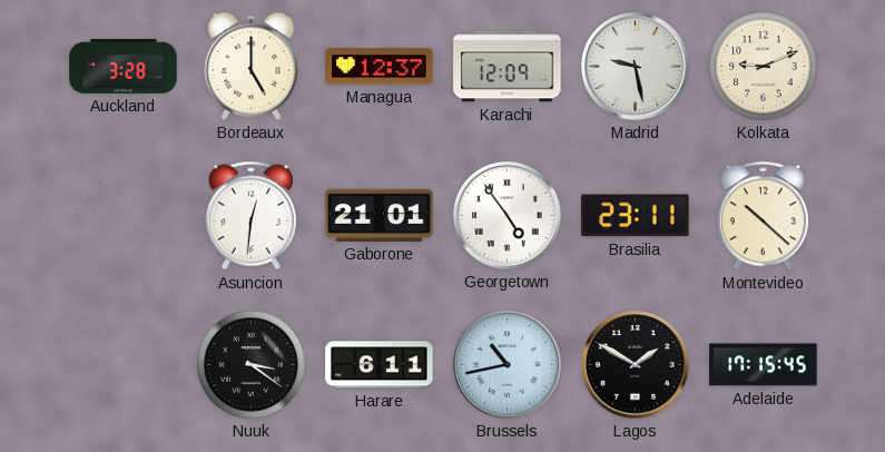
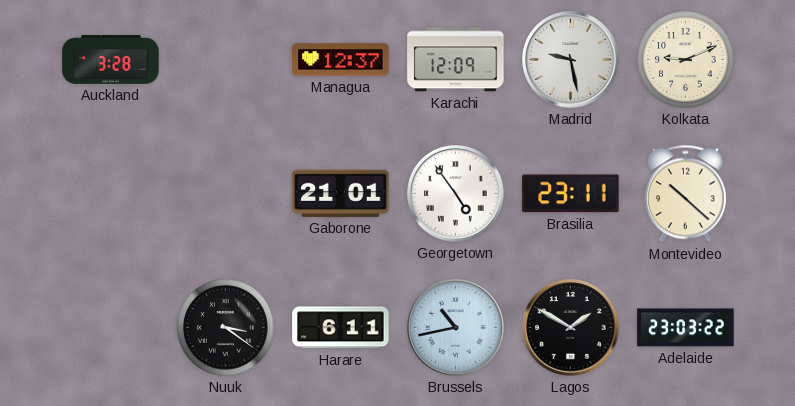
Bordeaux: 5:00 -> none (252, 66)
Asuncion: 12:31 -> none (250, 216)
Adelaide: 17:15 -> 23:03 (686, 328)
